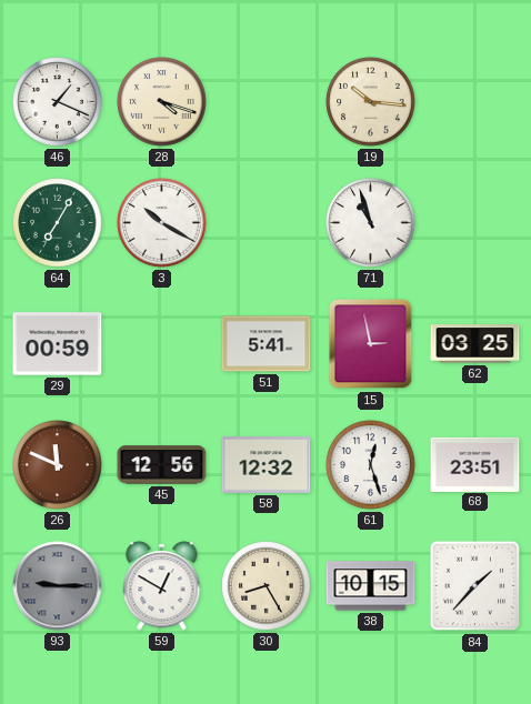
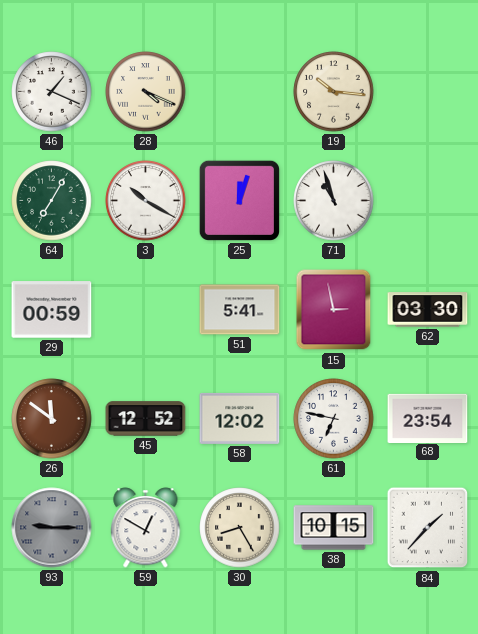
28: 4:18 -> 4:19 (146, 92)
25: none -> 12:03 (239, 200)
62: 03:25 -> 03:30 (428, 310)
26: 11:49 -> 11:51 (52, 419)
45: 12:56 -> 12:52 (146, 419)
58: 12:32 -> 12:02 (240, 418)
61: 12:27 -> 6:47 (334, 419)
68: 23:51 -> 23:54 (428, 418)
